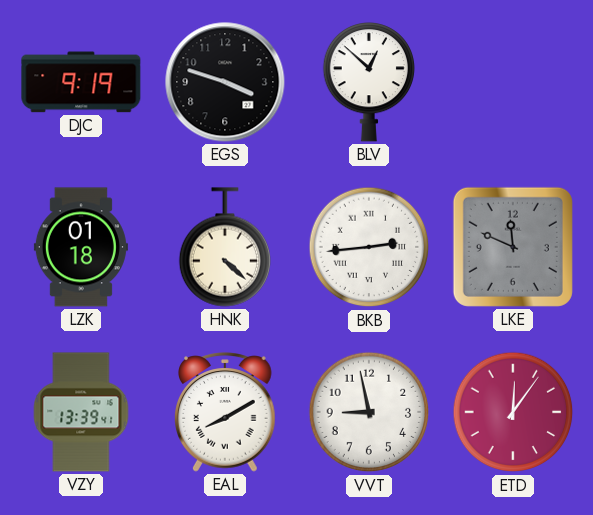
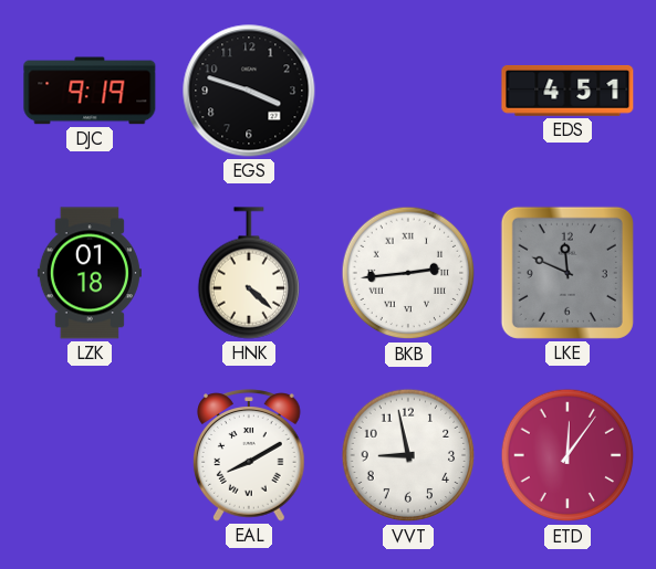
BLV: 12:52 -> none (368, 83)
EDS: none -> 4:51 (568, 91)
VZY: 13:39 -> none (81, 412)
